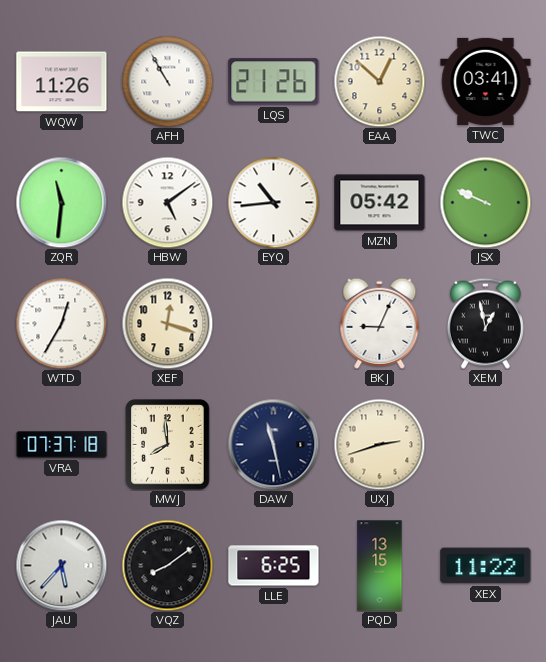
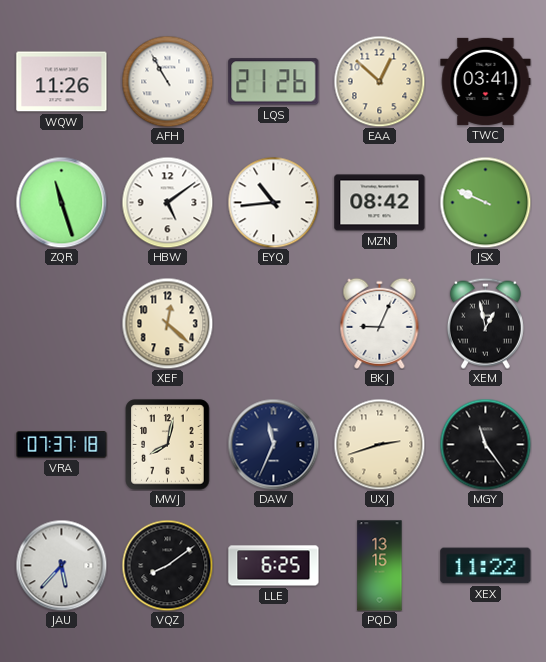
ZQR: 11:31 -> 11:27 (61, 202)
MZN: 05:42 -> 08:42 (380, 203)
WTD: 12:35 -> none (61, 323)
XEF: 12:18 -> 12:22 (167, 323)
MWJ: 7:59 -> 8:02 (168, 445)
DAW: 11:28 -> 11:34 (273, 444)
MGY: none -> 11:24 (485, 444)
